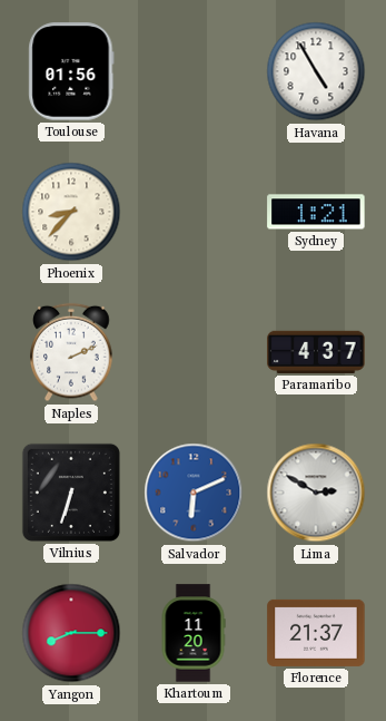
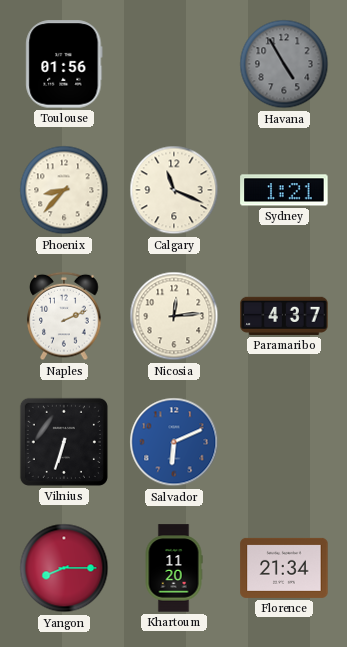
Havana dial: white -> grey (284, 64)
Calgary: none -> 11:19 (174, 190)
Nicosia: none -> 12:14 (174, 316)
Lima: 2:50 -> none (316, 493)
Florence: 21:37 -> 21:34 (284, 568)
